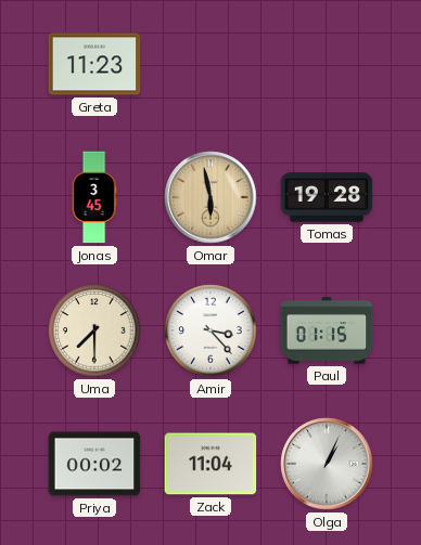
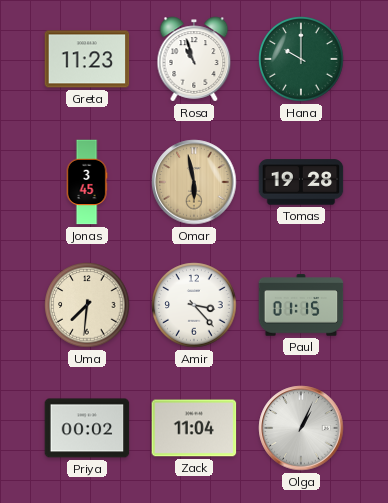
Rosa: none -> 10:57 (194, 59)
Hana: none -> 10:00 (301, 59)
Uma: 7:30 -> 7:31 (87, 305)
